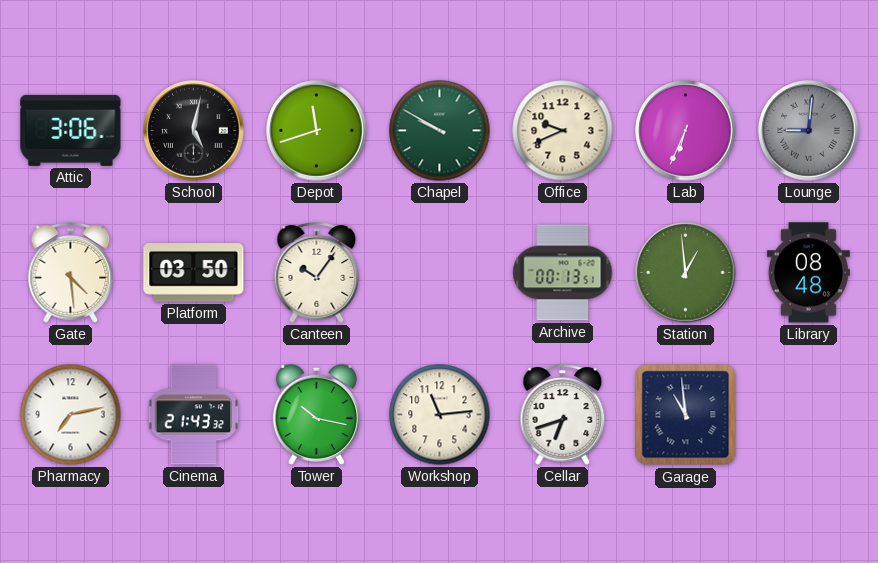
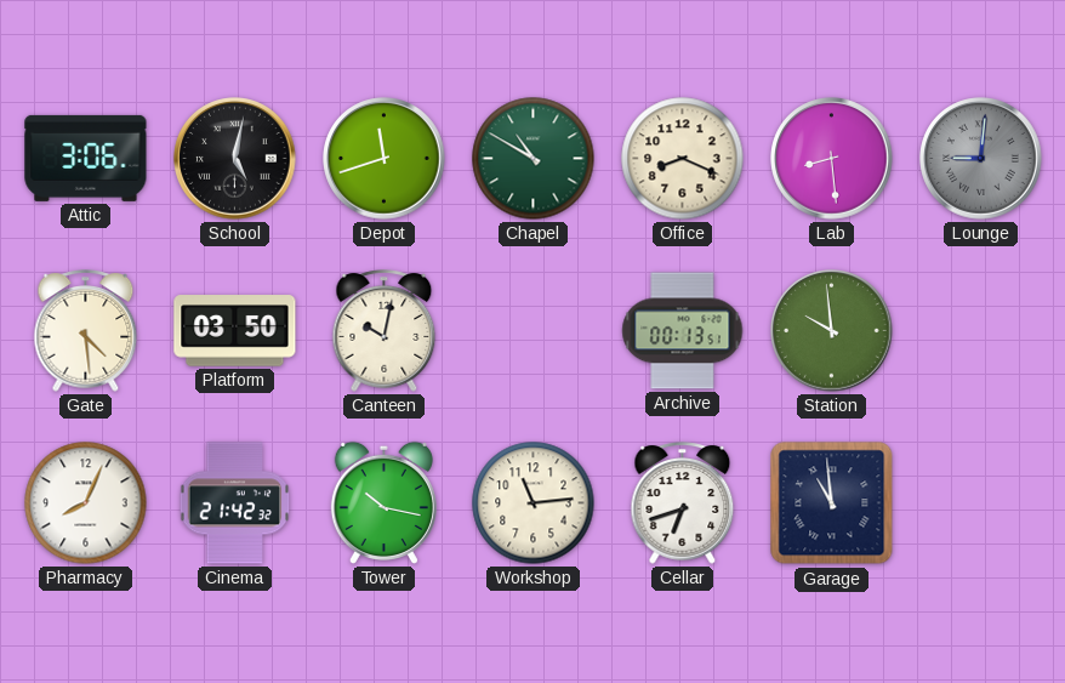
Chapel: 9:50 -> 10:50 (534, 159)
Office: 9:41 -> 8:19 (683, 159)
Lab: 6:34 -> 8:29 (832, 159)
Canteen: 10:06 -> 10:02 (385, 331)
Station: 12:59 -> 9:59 (832, 331)
Library: 08:48 -> none (808, 273)
Pharmacy: 7:13 -> 8:04 (86, 503)
Cinema: 21:43 -> 21:42 (235, 503)
